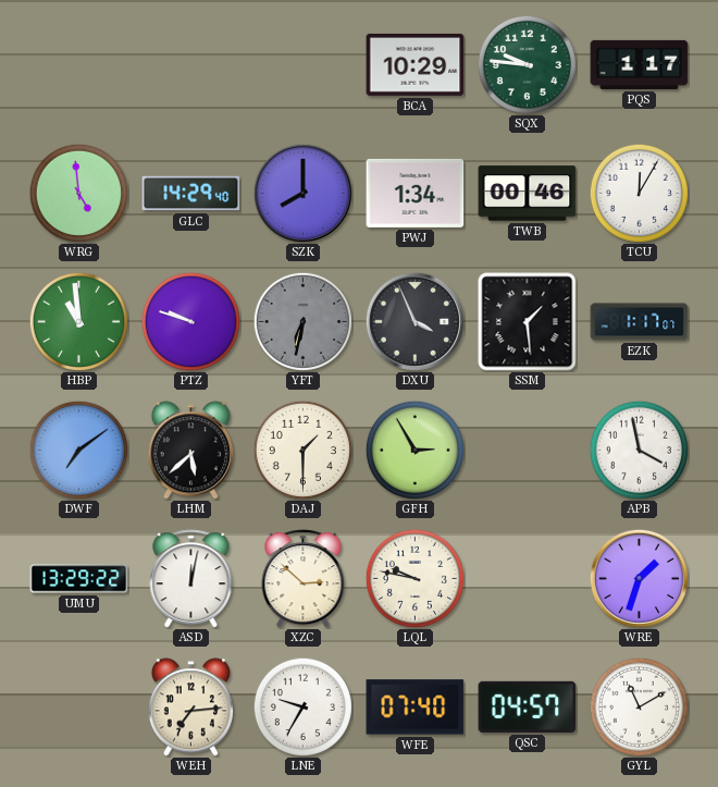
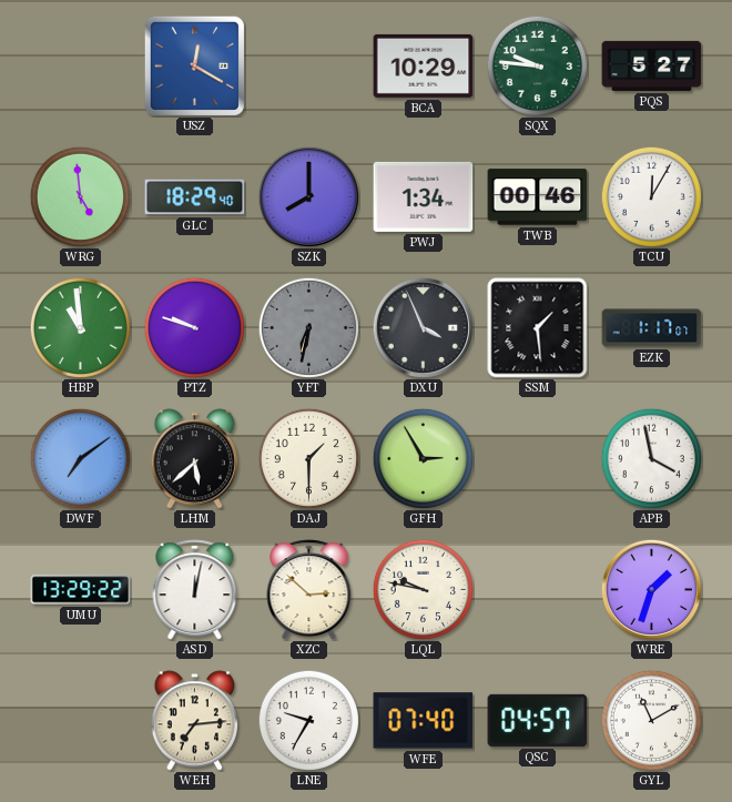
USZ: none -> 12:20 (194, 65)
PQS: 1:17 -> 5:27 (652, 65)
GLC: 14:29 -> 18:29 (195, 197)
